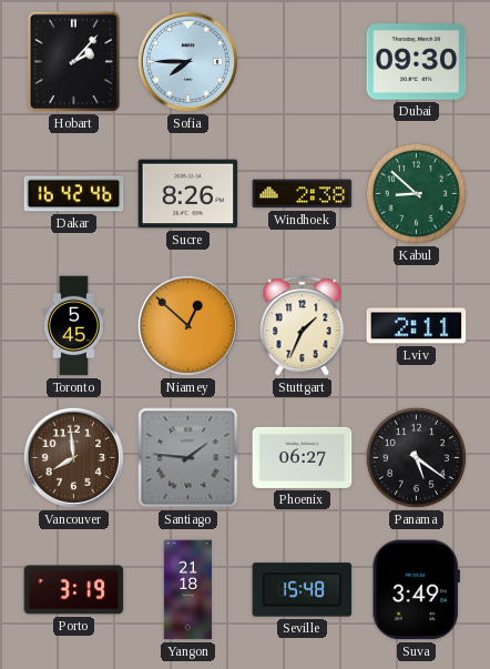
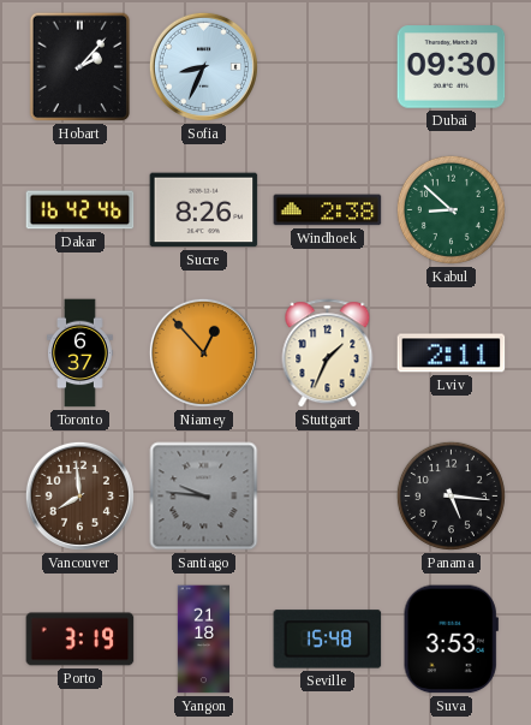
Sofia: 7:45 -> 8:34 (203, 66)
Toronto: 5:45 -> 6:37 (80, 353)
Niamey: 12:52 -> 12:53 (203, 352)
Santiago: 1:46 -> 9:46 (204, 497)
Phoenix: 06:27 -> none (303, 457)
Panama: 5:21 -> 5:16 (451, 495)
Suva: 3:49 -> 3:53 (451, 640)
